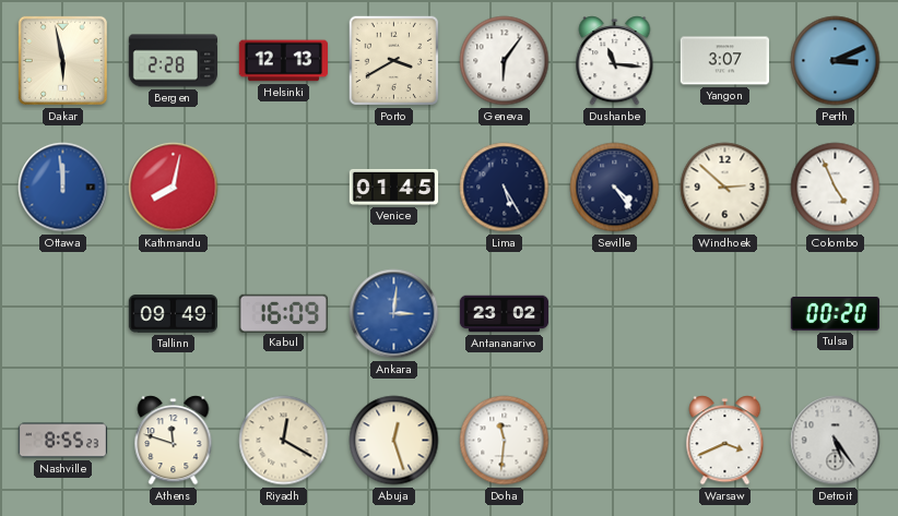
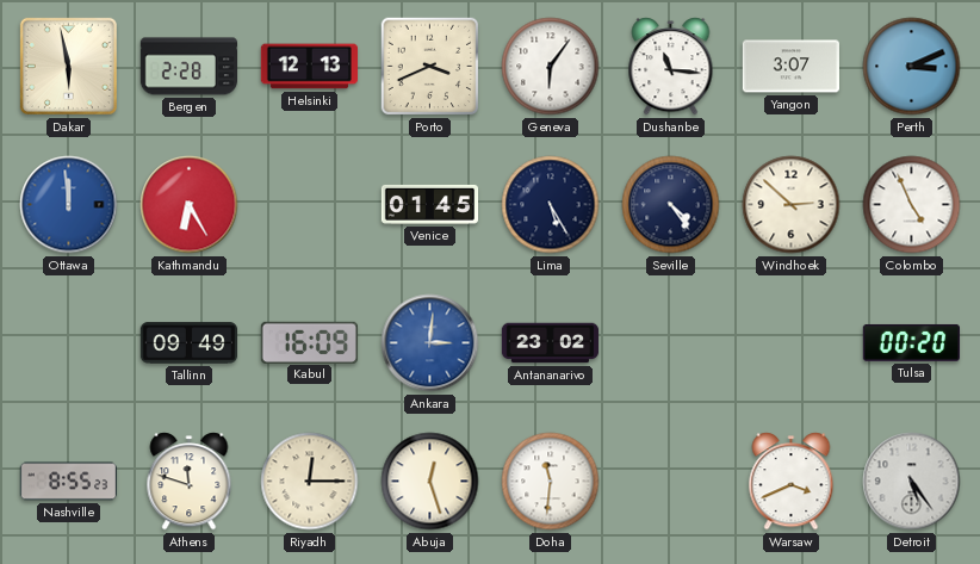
Porto: 3:40 -> 3:41 (430, 67)
Kathmandu: 8:02 -> 6:25 (190, 205)
Riyadh: 12:20 -> 12:15 (310, 482)
